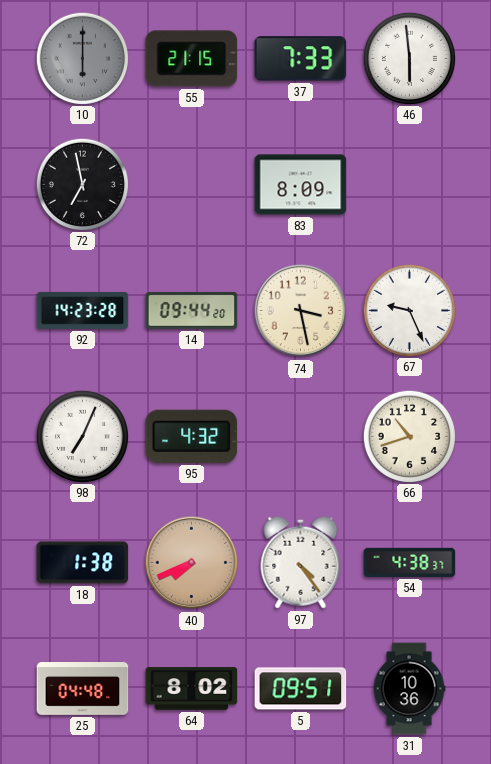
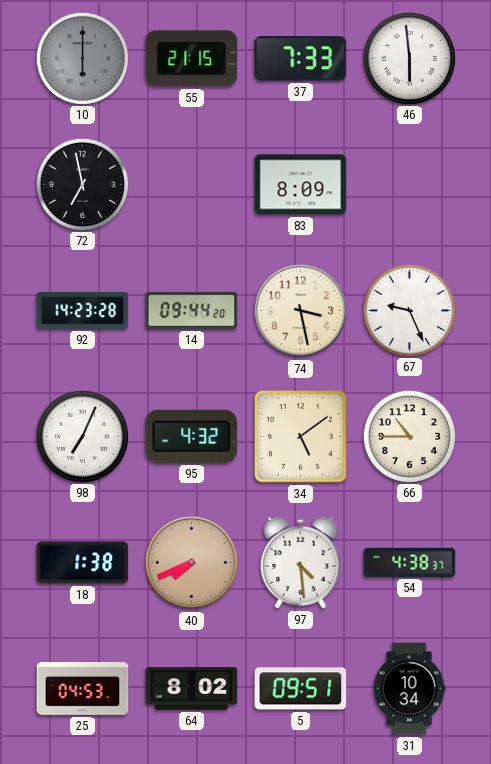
34: none -> 5:09 (301, 437)
66: 10:42 -> 10:45 (409, 436)
97: 4:24 -> 4:29 (301, 562)
25: 04:48 -> 04:53 (83, 689)
31: 10:36 -> 10:34 (409, 689)
